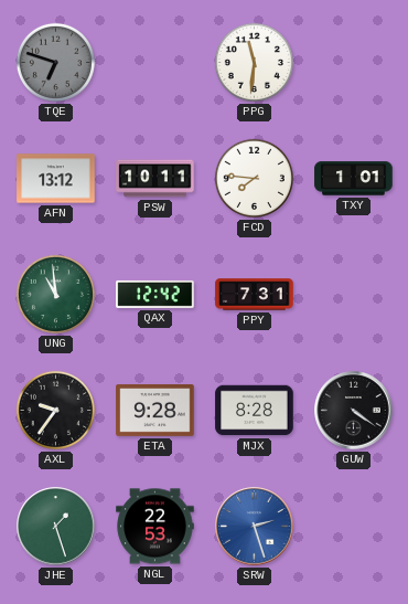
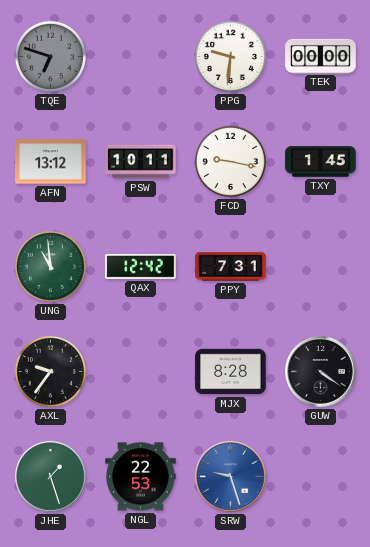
PPG: 11:31 -> 9:31 (230, 56)
TEK: none -> 00:00 (321, 56)
FCD: 7:46 -> 9:17 (230, 161)
TXY: 1:01 -> 1:45 (321, 162)
ETA: 9:28 -> none (155, 411)
SRW: 2:27 -> 9:27 (231, 477)
